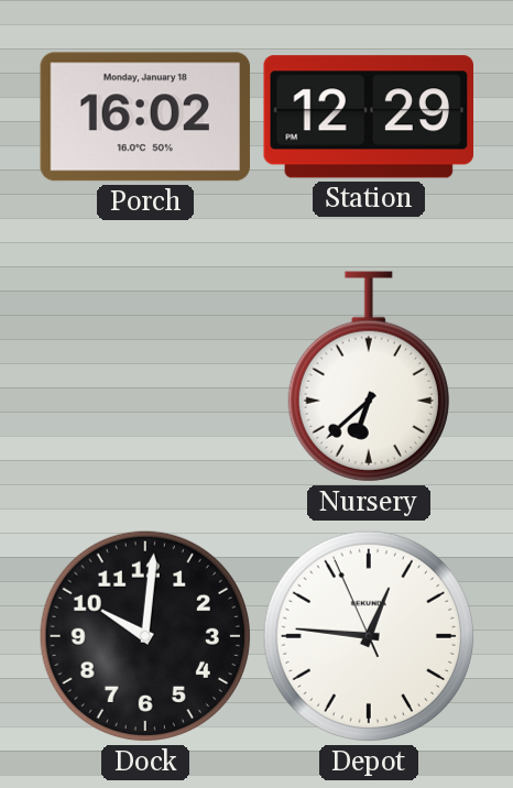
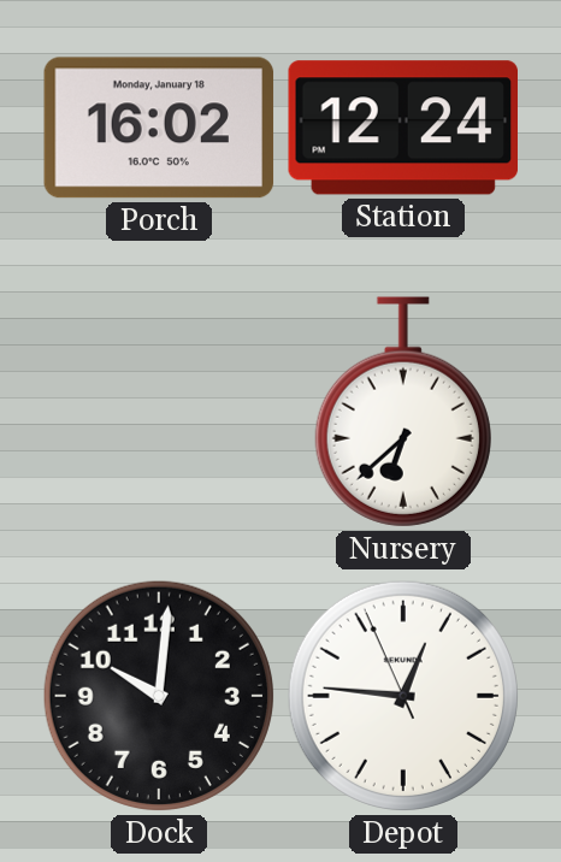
Station: 12:29 -> 12:24 (403, 128)
